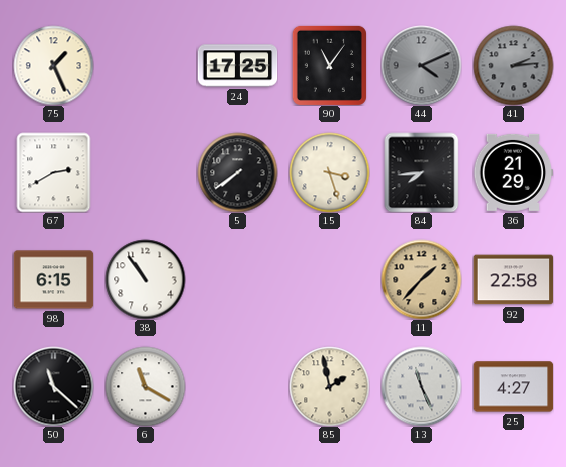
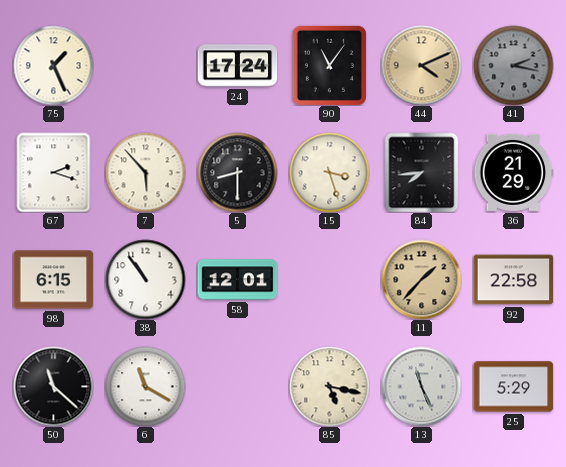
24: 17:25 -> 17:24 (237, 66)
44 dial: grey -> champagne (421, 65)
41: 2:14 -> 2:17 (513, 65)
67: 2:40 -> 2:18 (54, 172)
7: none -> 5:53 (145, 172)
5: 7:39 -> 8:30 (237, 172)
58: none -> 12:01 (237, 280)
85: 1:58 -> 5:17 (329, 386)
25: 4:27 -> 5:29 (513, 387)
